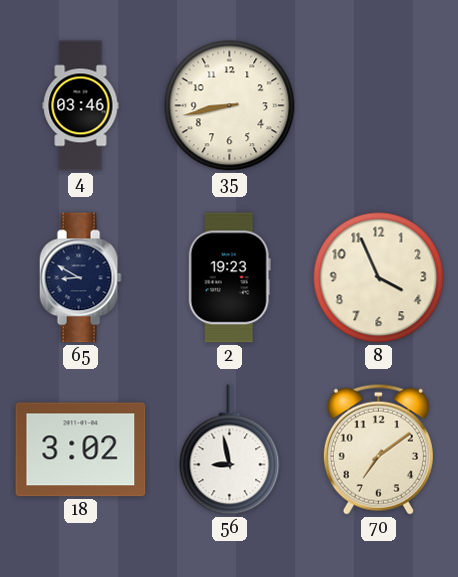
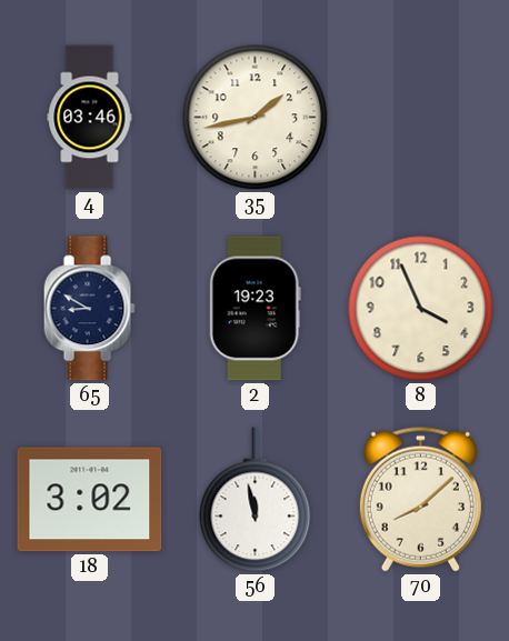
35: 8:43 -> 1:43 (256, 118)
56: 8:58 -> 11:58 (256, 500)
70: 7:09 -> 8:08 (420, 499)
